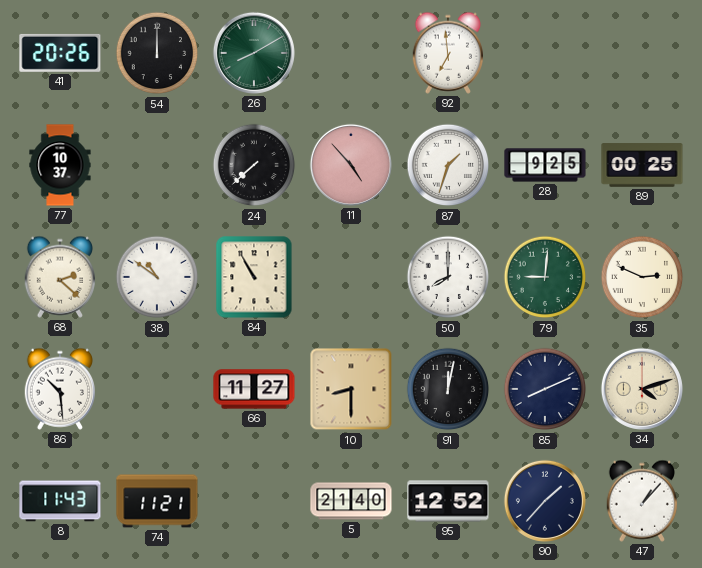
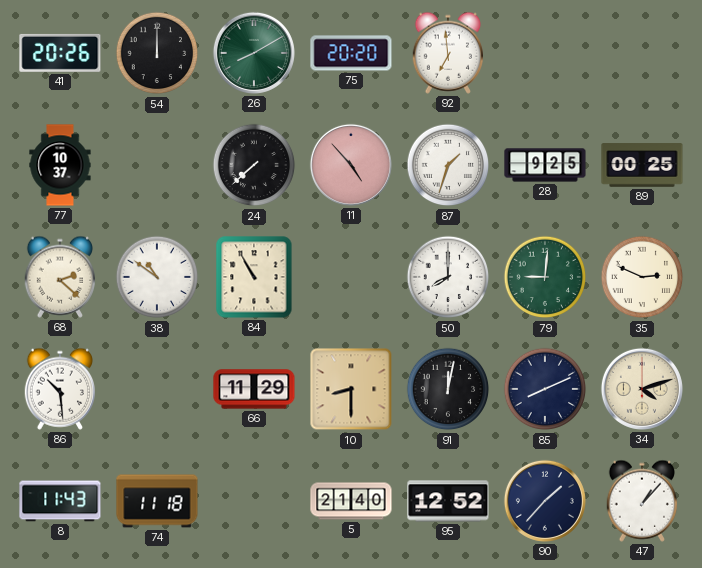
75: none -> 20:20 (351, 53)
66: 11:27 -> 11:29 (254, 389)
74: 11:21 -> 11:18 (157, 501)
